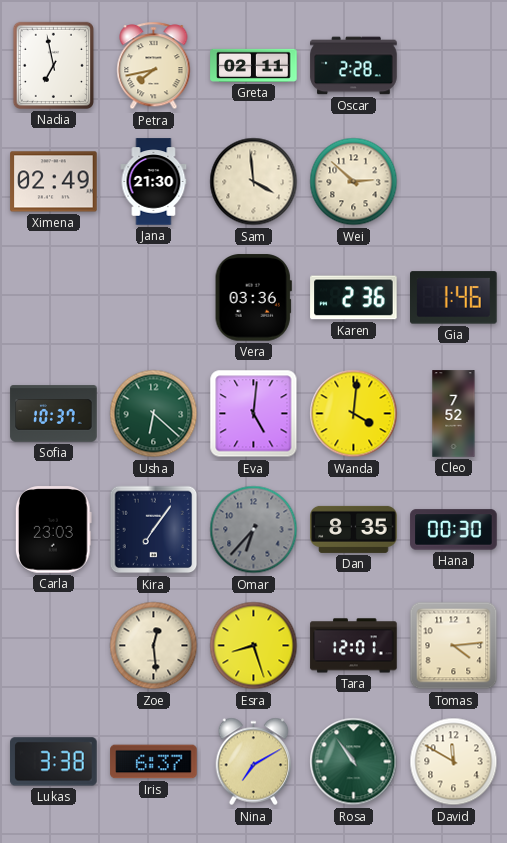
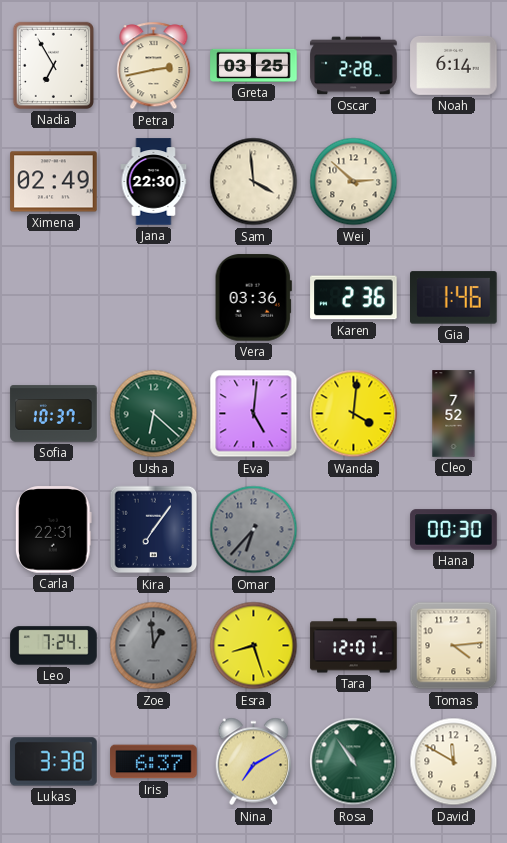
Nadia: 6:58 -> 6:55 (53, 65)
Petra: 7:43 -> 2:43 (154, 66)
Greta: 02:11 -> 03:25 (254, 65)
Noah: none -> 6:14 (454, 65)
Jana: 21:30 -> 22:30 (154, 182)
Carla: 23:03 -> 22:31 (53, 530)
Dan: 8:35 -> none (354, 529)
Leo: none -> 7:24 (54, 646)
Zoe: 12:29 -> 12:59 (154, 646)
Zoe dial: cream -> grey (154, 646)
